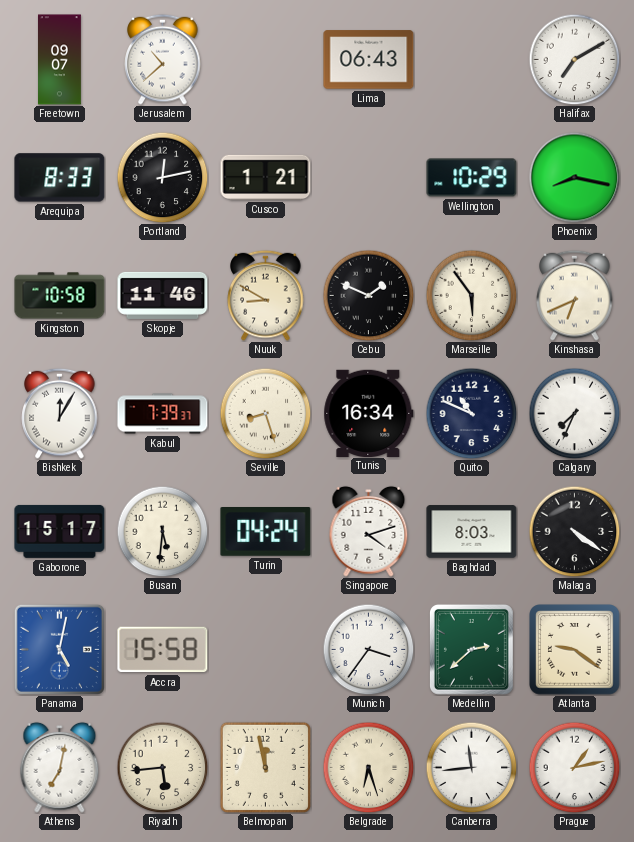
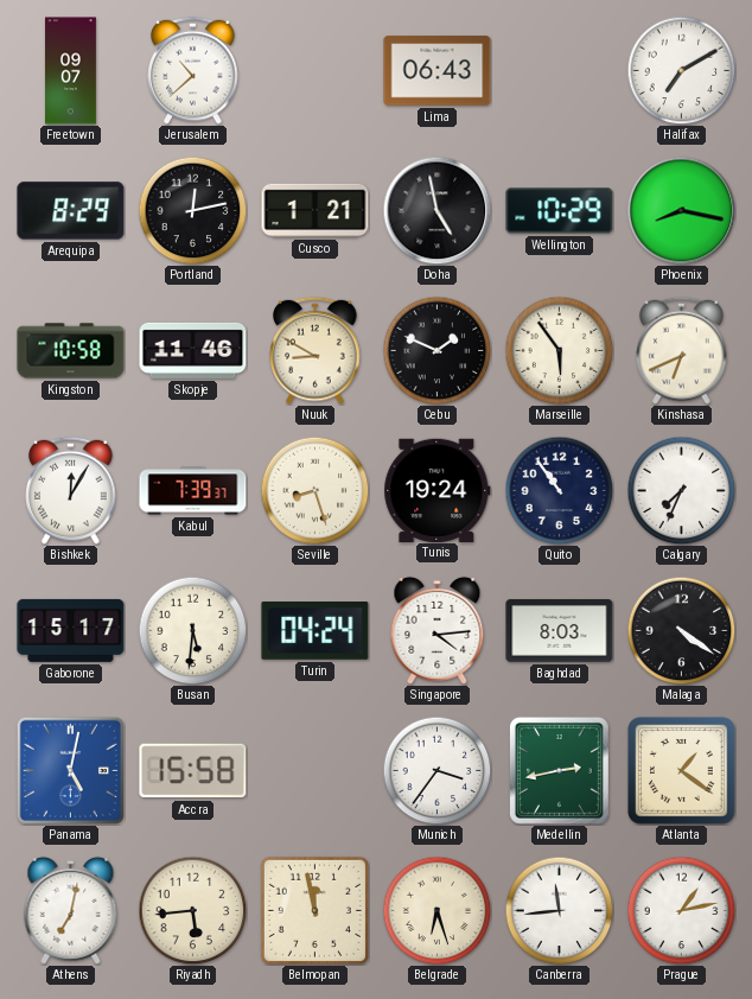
Arequipa: 8:33 -> 8:29 (71, 211)
Doha: none -> 4:58 (436, 210)
Tunis: 16:34 -> 19:24 (438, 490)
Quito: 10:49 -> 10:54 (559, 490)
Singapore: 4:12 -> 4:14 (438, 630)
Medellin: 2:38 -> 2:43 (559, 770)
Atlanta: 9:21 -> 1:21 (682, 771)
